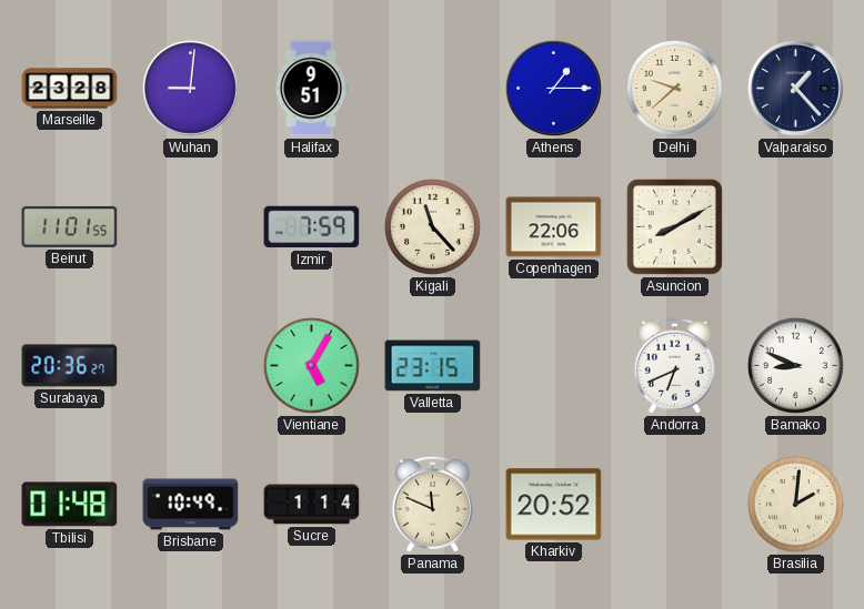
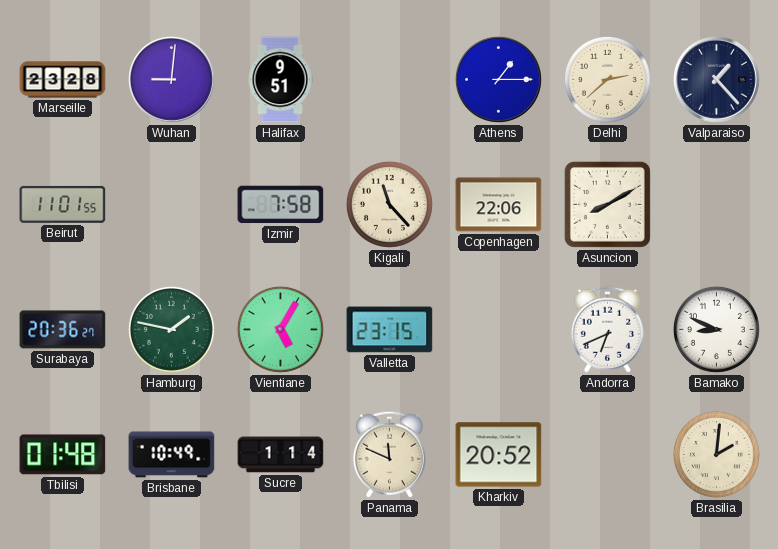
Delhi: 9:38 -> 2:38 (607, 79)
Izmir: 7:59 -> 7:58 (281, 205)
Hamburg: none -> 1:47 (171, 329)
